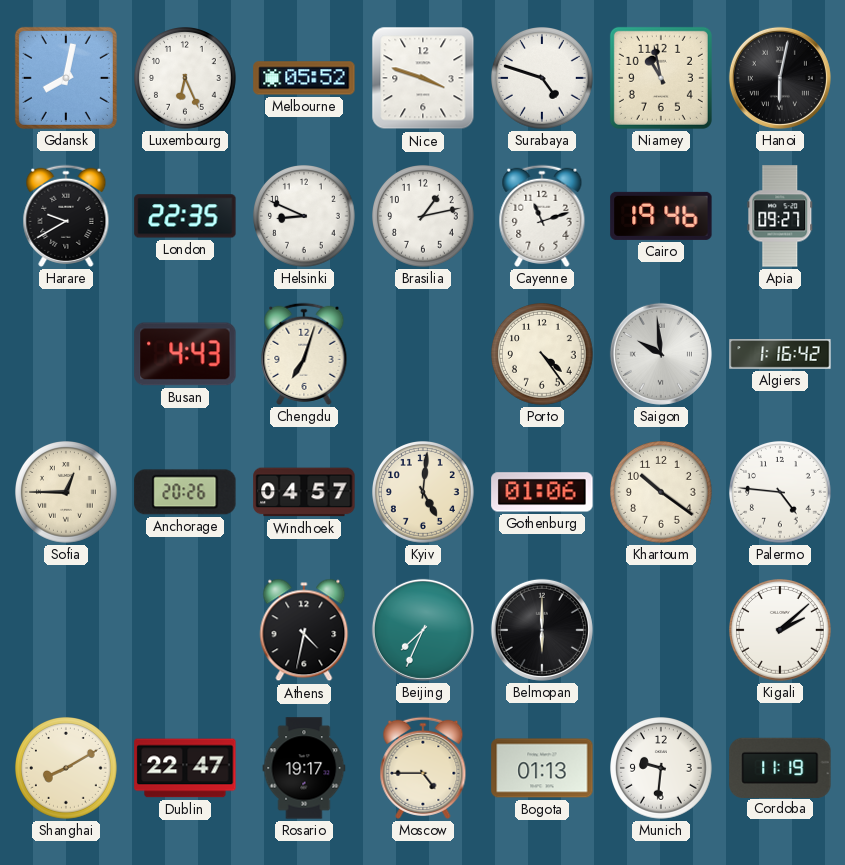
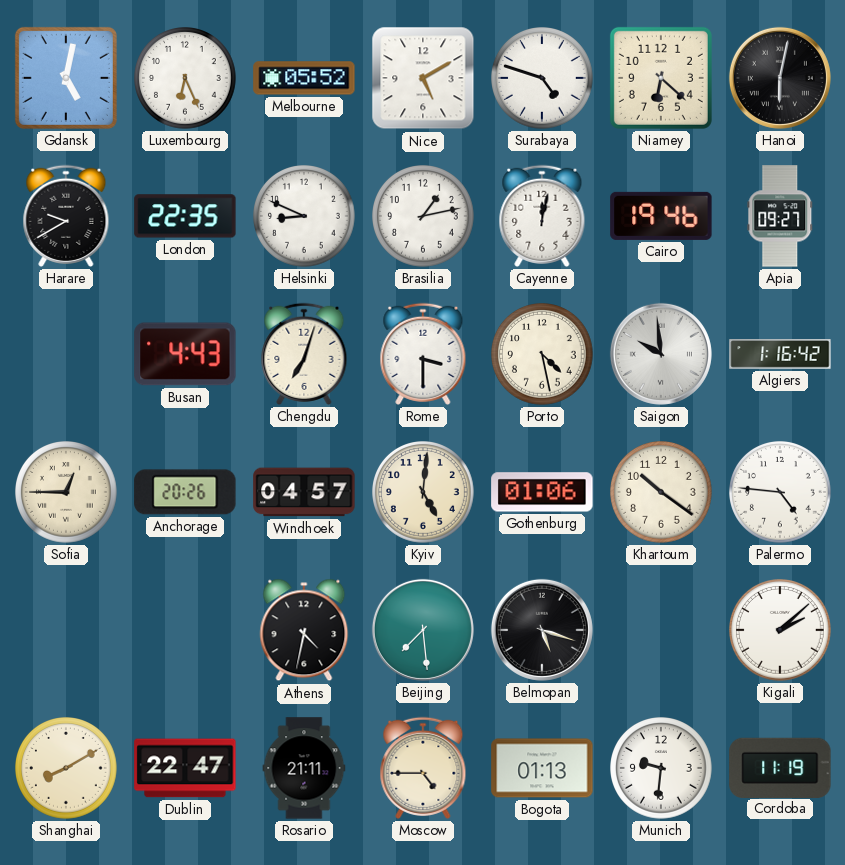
Gdansk: 8:02 -> 5:02 (66, 78)
Nice: 3:48 -> 5:10 (423, 78)
Niamey: 10:58 -> 6:22 (661, 78)
Cayenne: 11:12 -> 12:02 (542, 216)
Rome: none -> 3:30 (423, 354)
Porto: 4:24 -> 4:28 (543, 355)
Beijing: 7:34 -> 7:29 (423, 630)
Belmopan: 6:00 -> 5:18 (542, 630)
Rosario: 19:17 -> 21:11 (304, 768)
